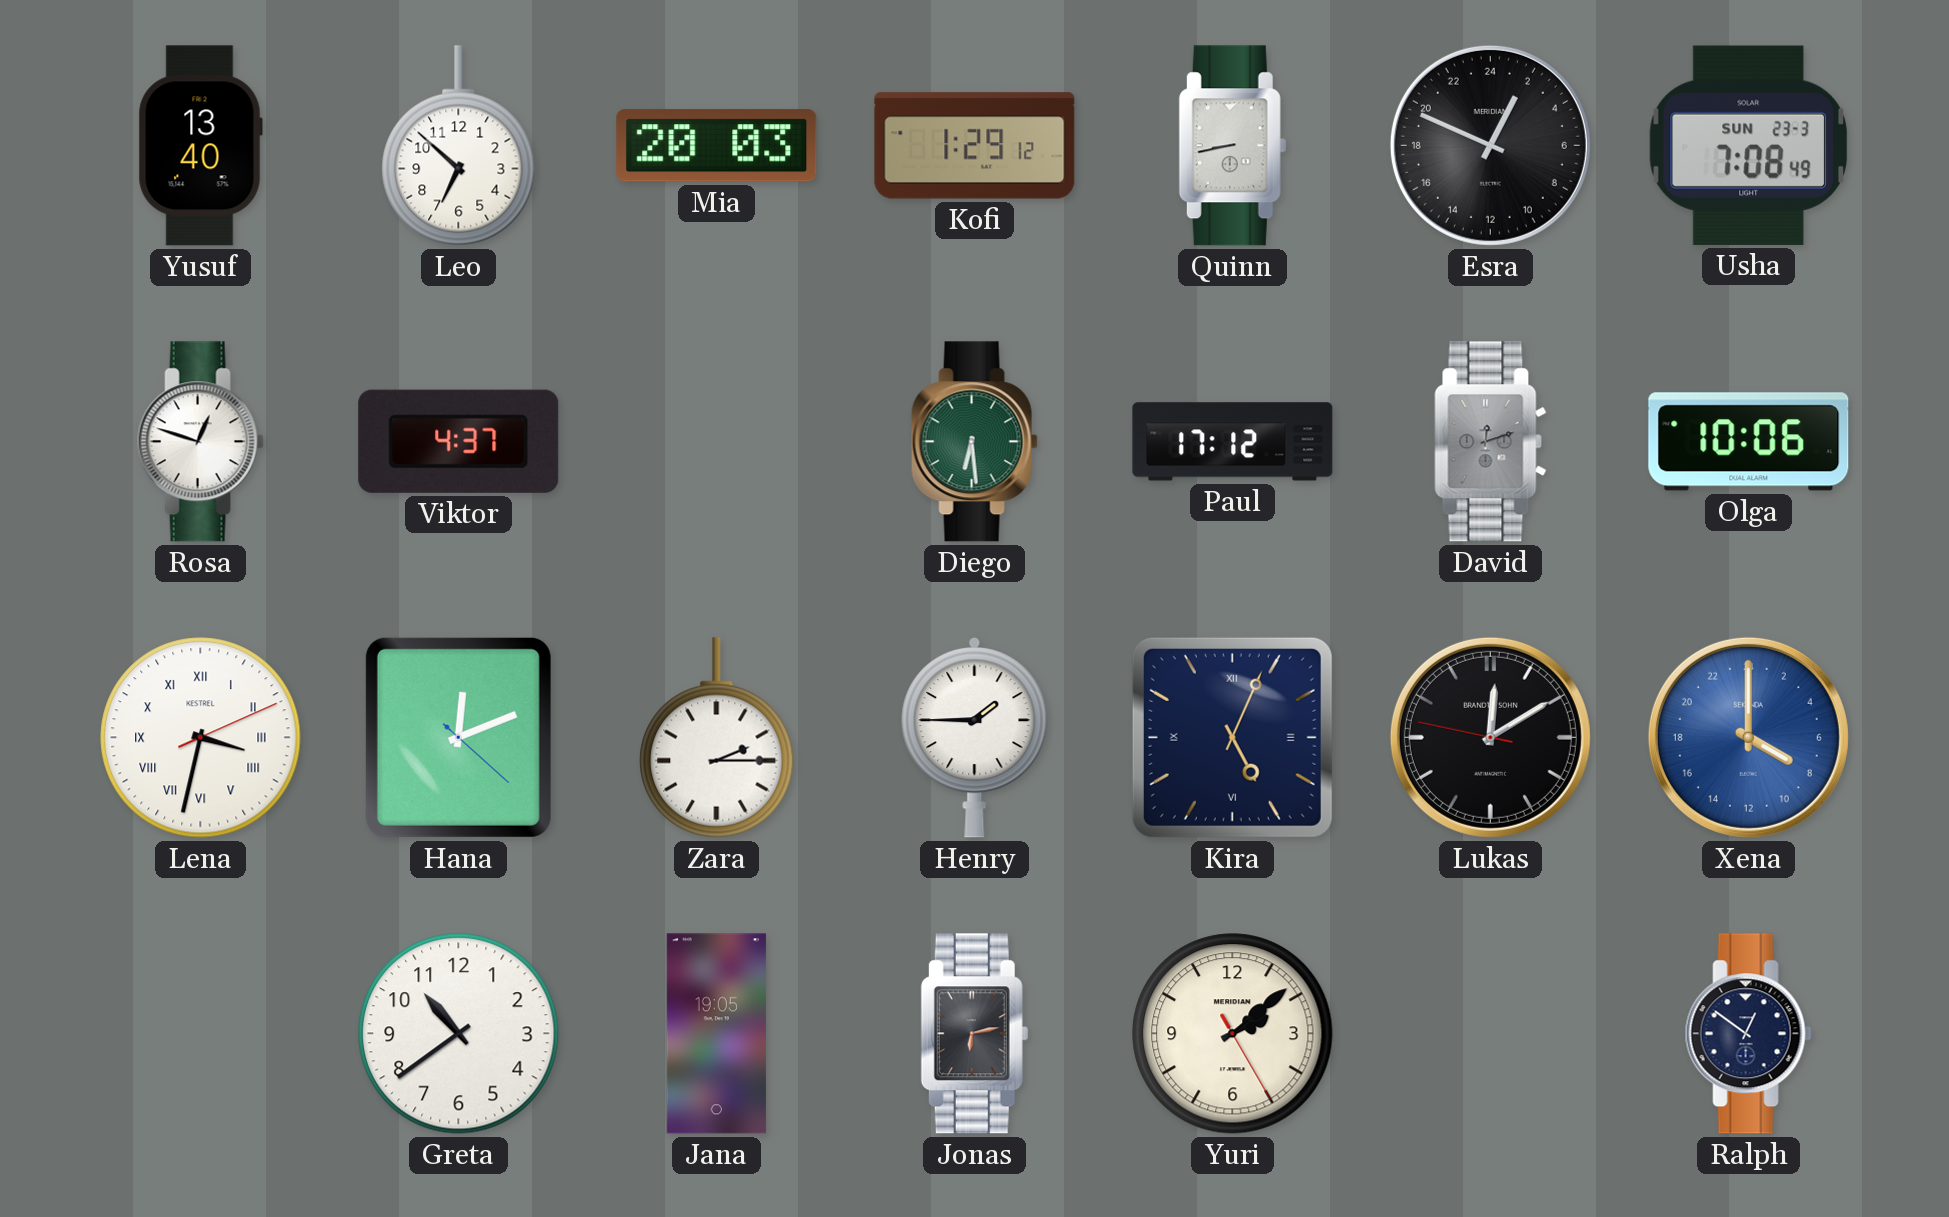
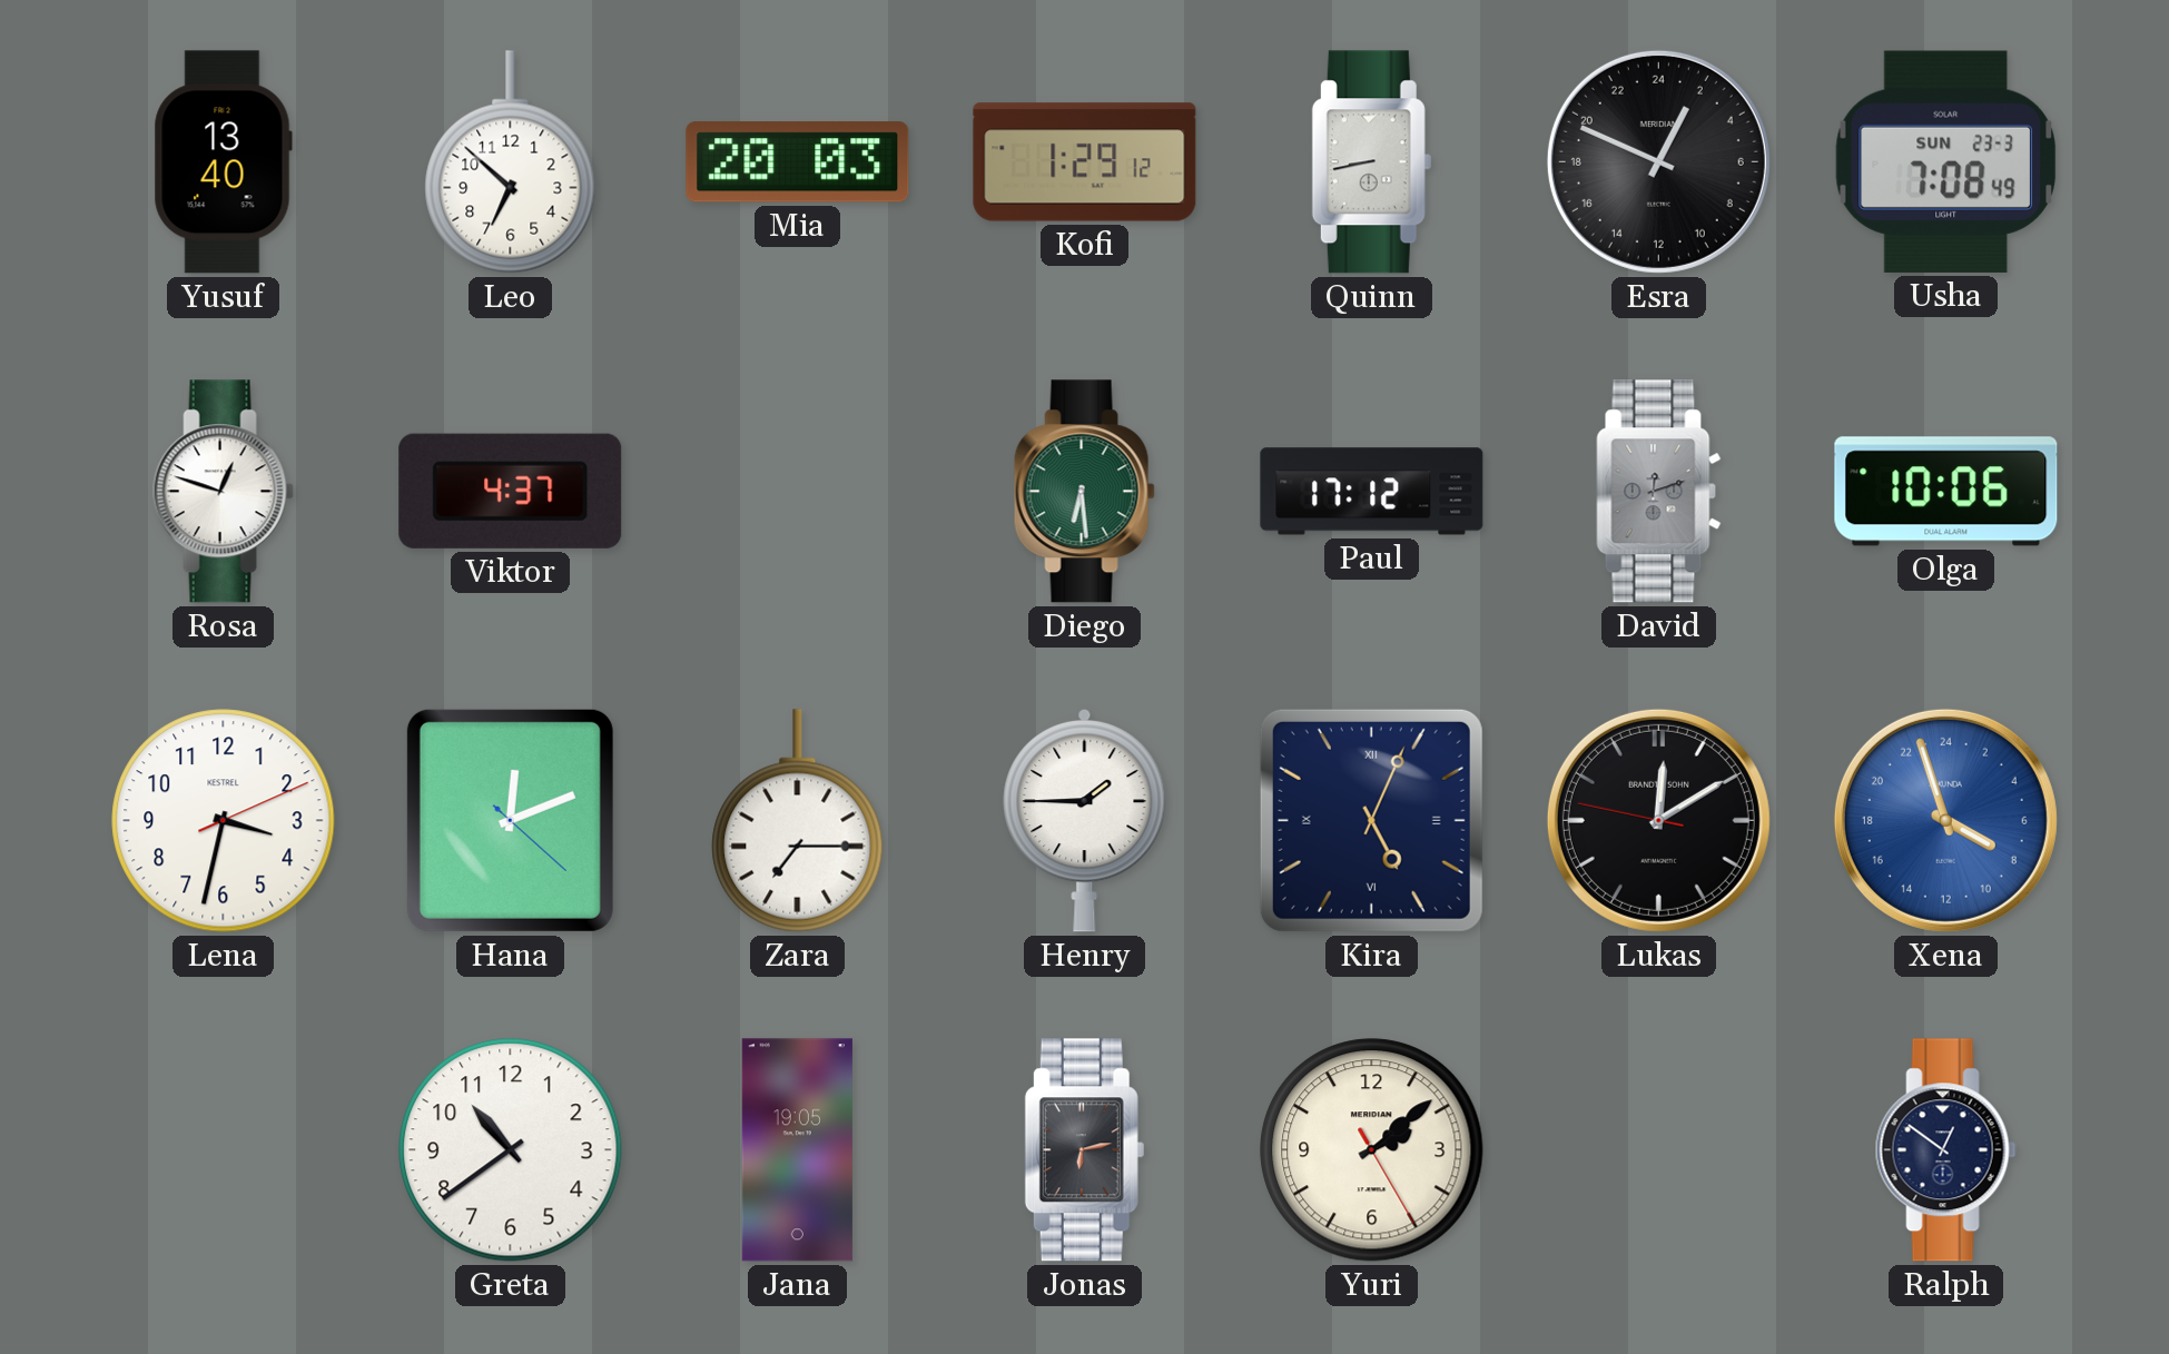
Lena numerals: Roman -> Arabic (224, 821)
Zara: 2:15 -> 7:15 (798, 821)
Xena: 8:00 -> 7:57 (1945, 820)
